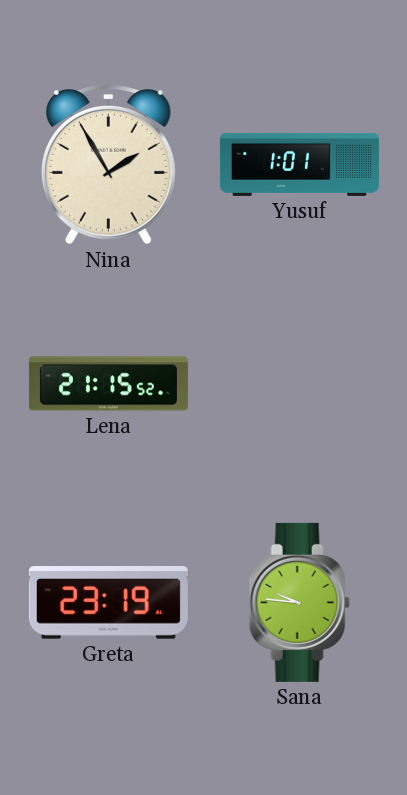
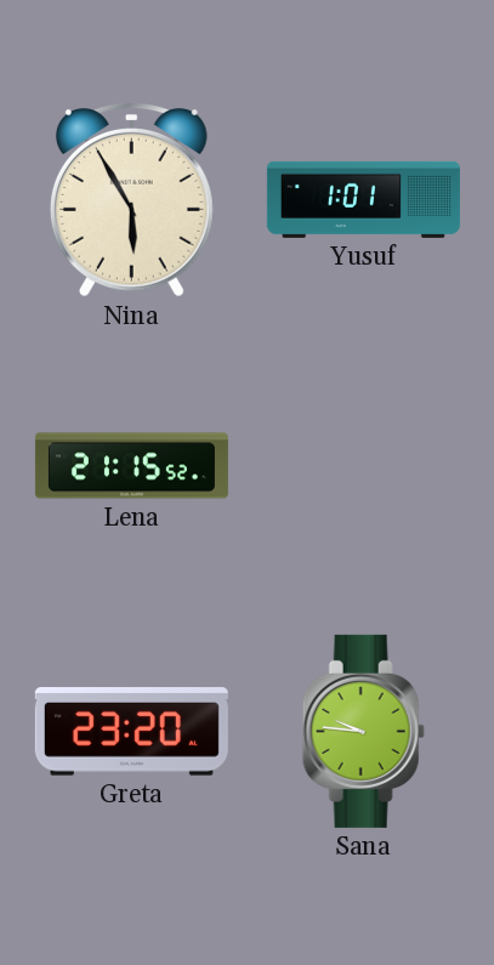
Nina: 1:55 -> 5:55 (131, 200)
Greta: 23:19 -> 23:20 (131, 732)
